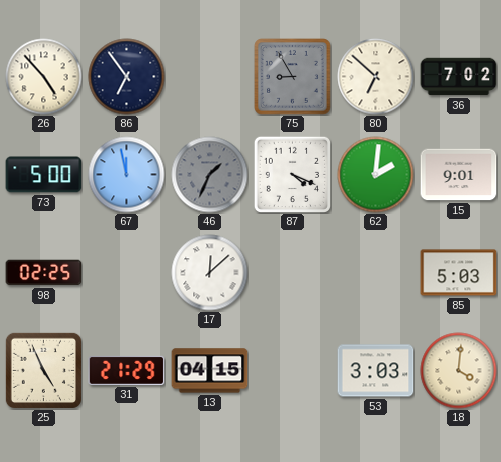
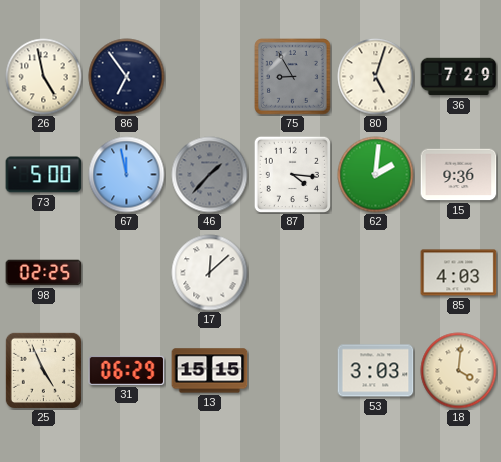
26: 4:53 -> 4:58 (44, 77)
80: 6:52 -> 5:03 (376, 77)
36: 7:02 -> 7:29 (459, 77)
46: 1:34 -> 1:37 (210, 175)
87: 4:19 -> 4:16 (292, 174)
15: 9:01 -> 9:36 (459, 175)
85: 5:03 -> 4:03 (459, 273)
31: 21:29 -> 06:29 (127, 370)
13: 04:15 -> 15:15 (210, 371)
